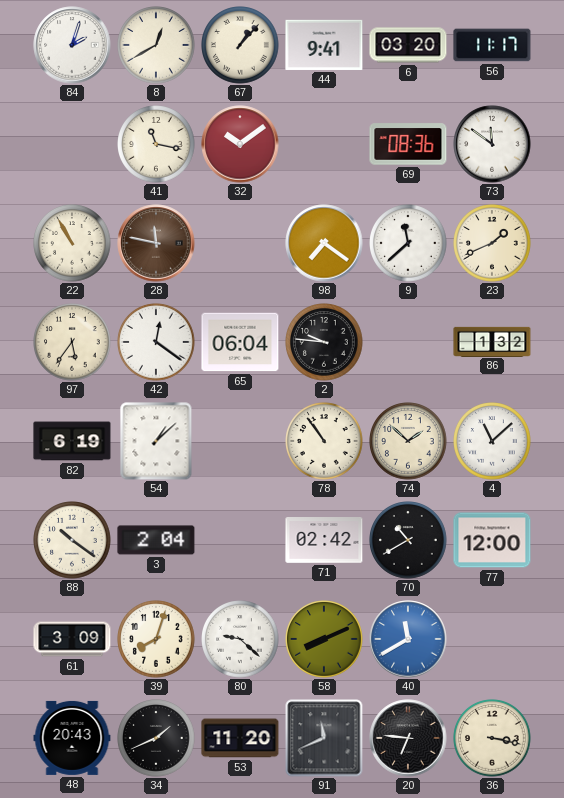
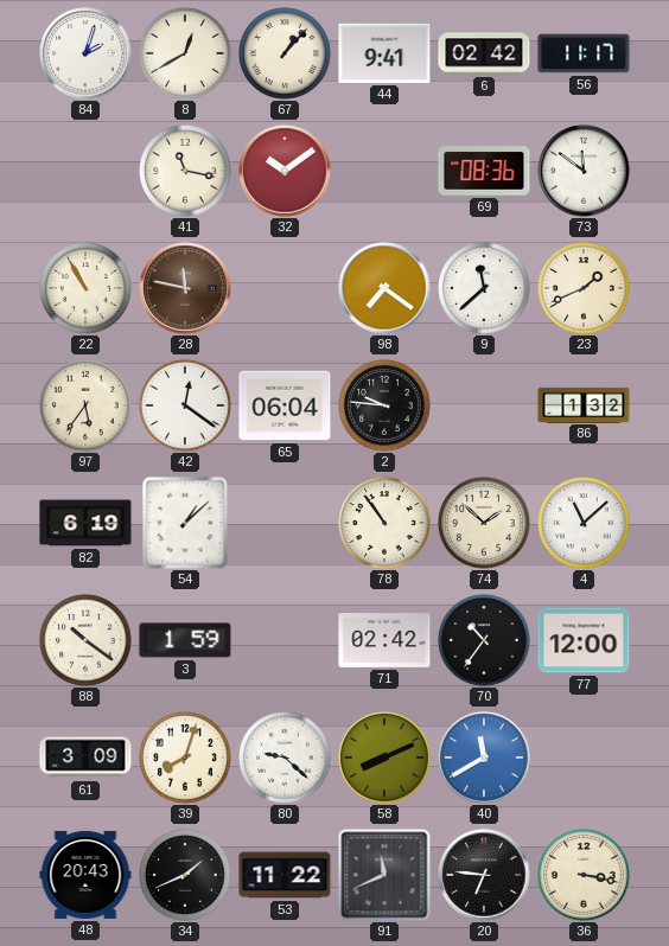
6: 03:20 -> 02:42 (484, 53)
3: 2:04 -> 1:59 (185, 640)
70: 10:40 -> 10:36 (484, 640)
53: 11:20 -> 11:22 (285, 875)
